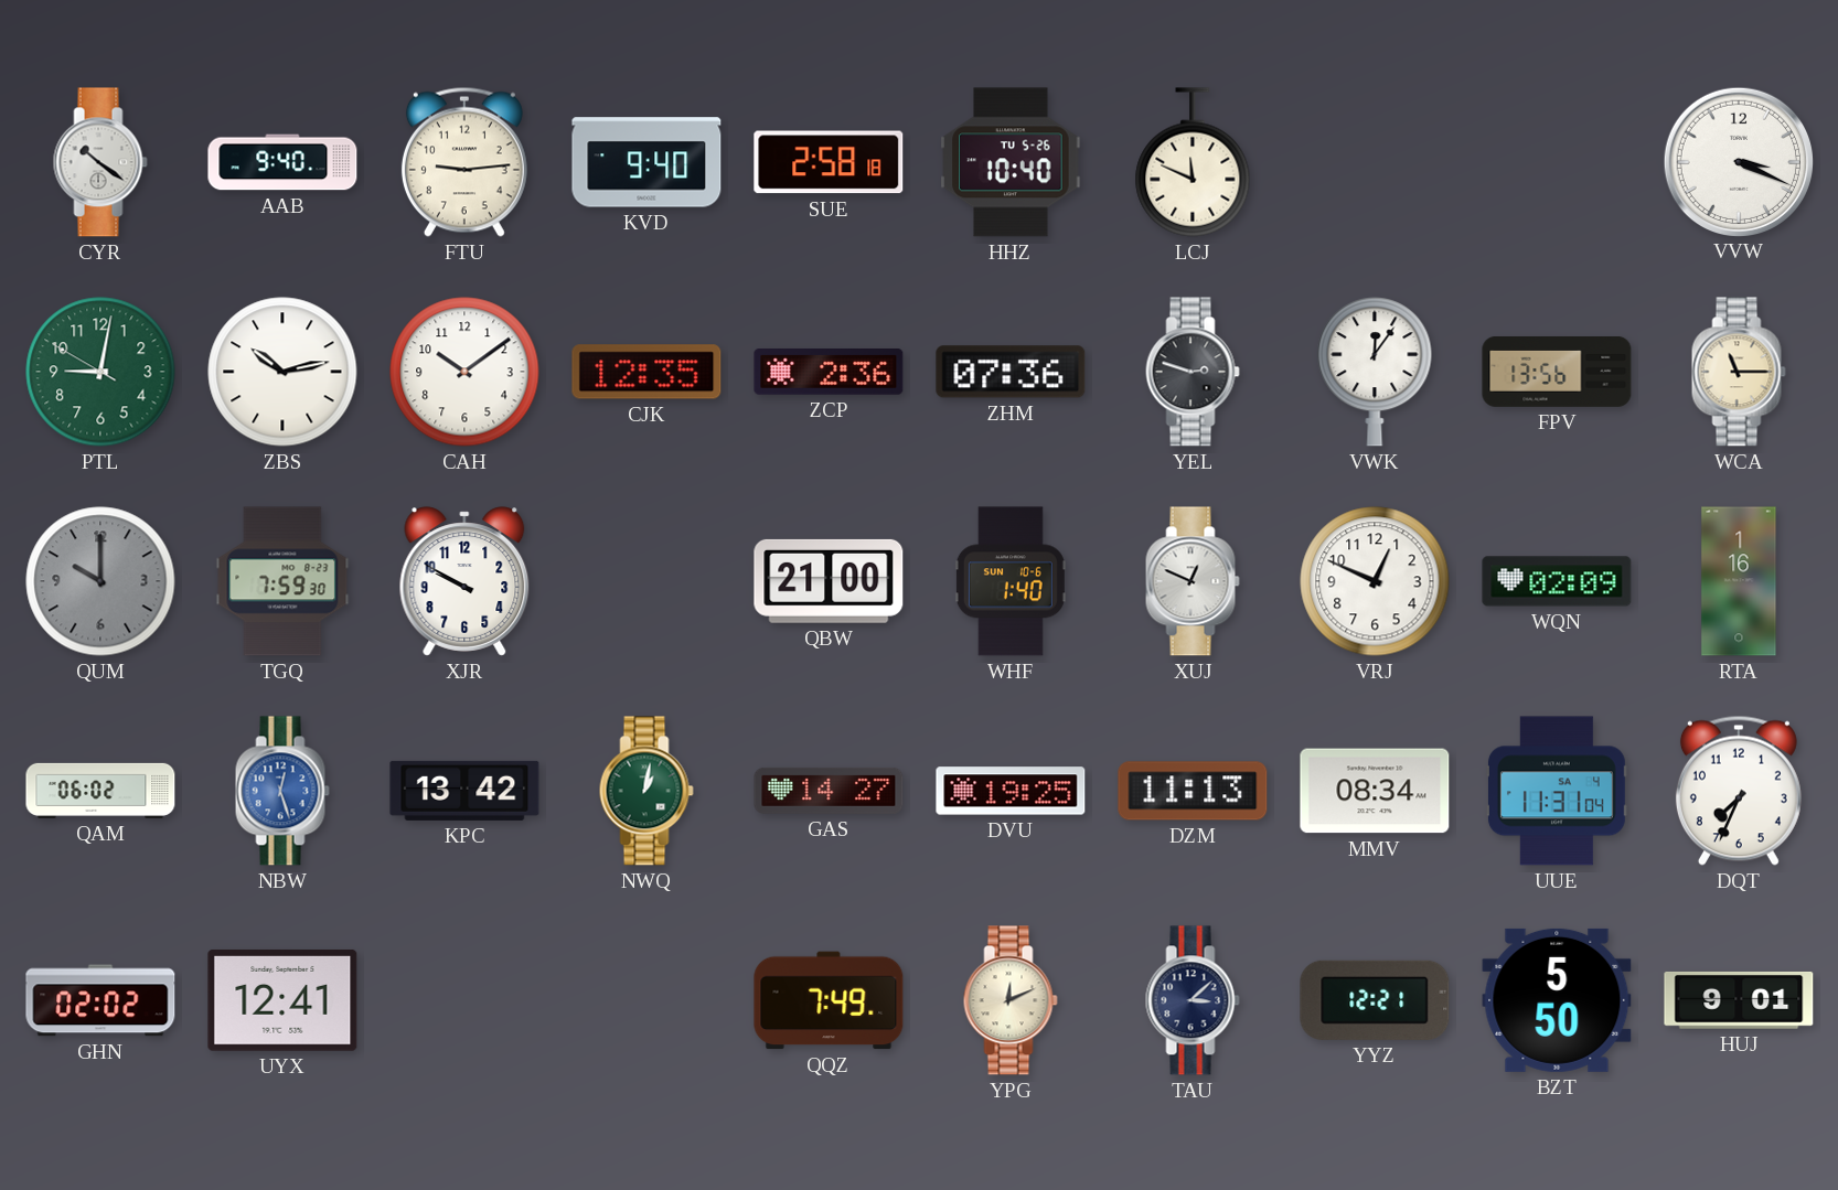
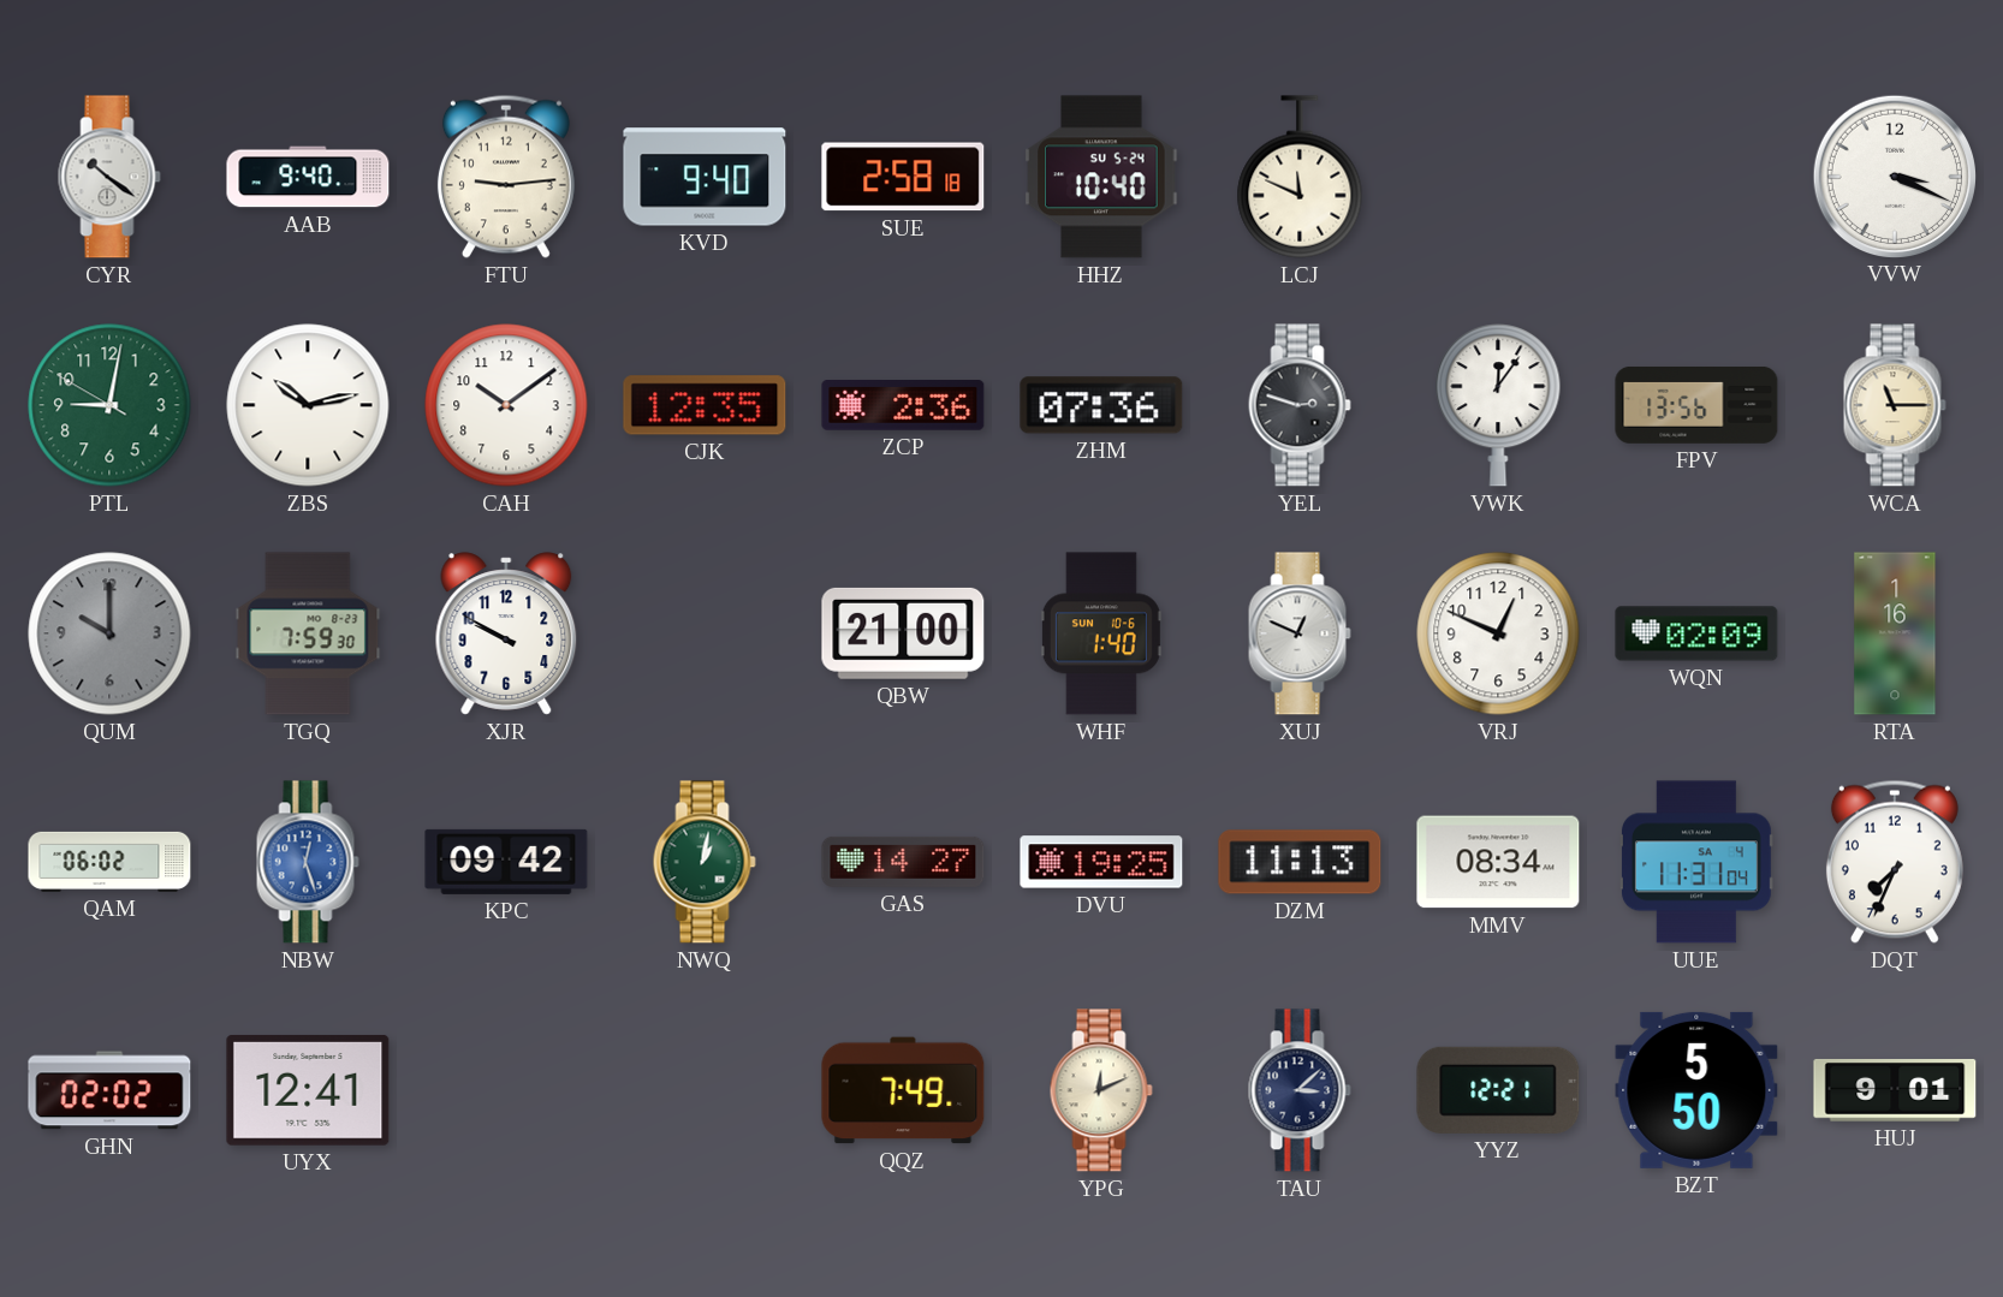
HHZ date: TU 5-26 -> SU 5-24 (1101, 177)
KPC: 13:42 -> 09:42 (506, 862)
